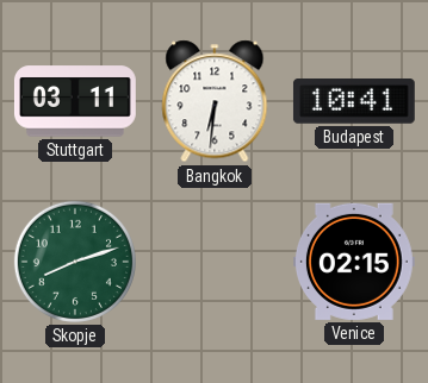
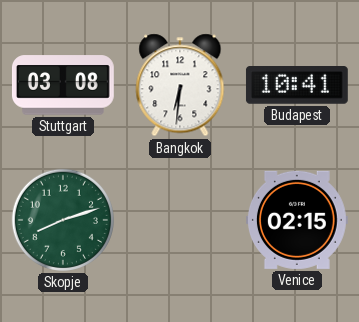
Stuttgart: 03:11 -> 03:08 (63, 85)
